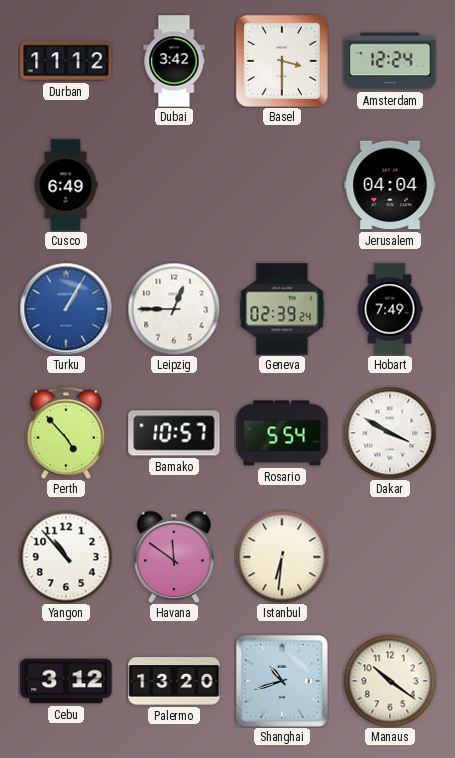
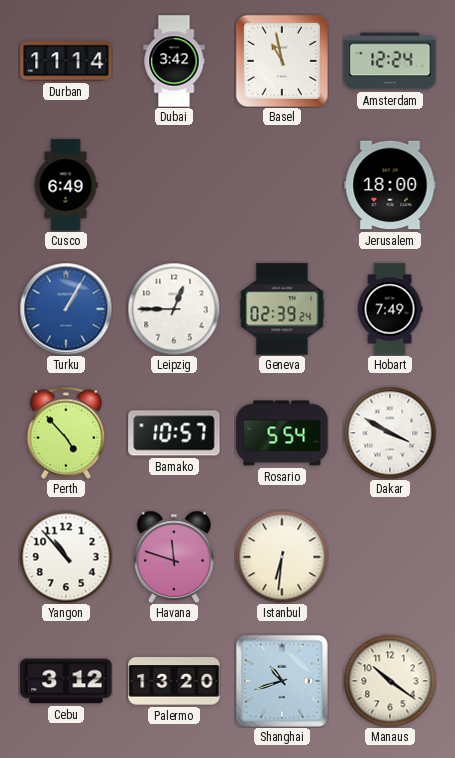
Durban: 11:12 -> 11:14 (66, 61)
Basel: 3:30 -> 10:58 (282, 61)
Jerusalem: 04:04 -> 18:00 (390, 185)
Havana: 11:51 -> 11:48 (174, 557)
